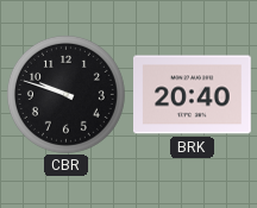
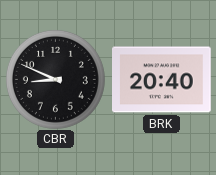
CBR: 9:48 -> 8:49 (55, 79)
